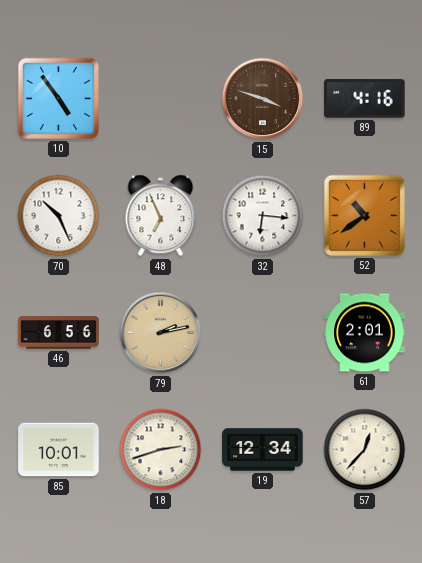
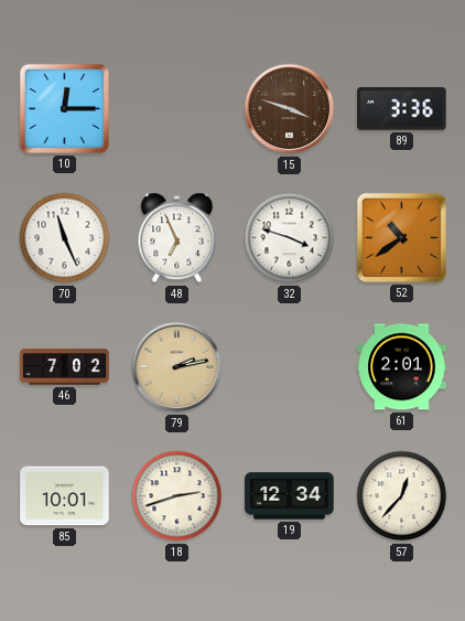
10: 4:54 -> 12:15 (64, 108)
89: 4:16 -> 3:36 (402, 109)
70: 10:26 -> 11:26 (65, 238)
32: 6:16 -> 3:48 (290, 238)
46: 6:56 -> 7:02 (65, 367)
